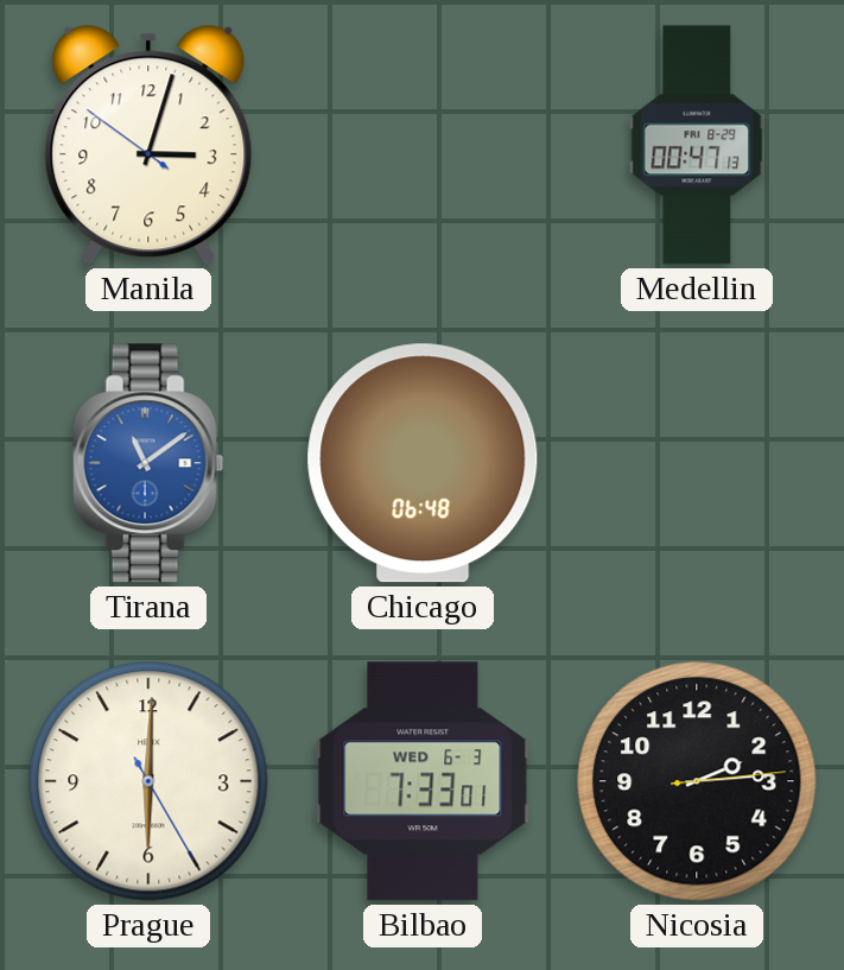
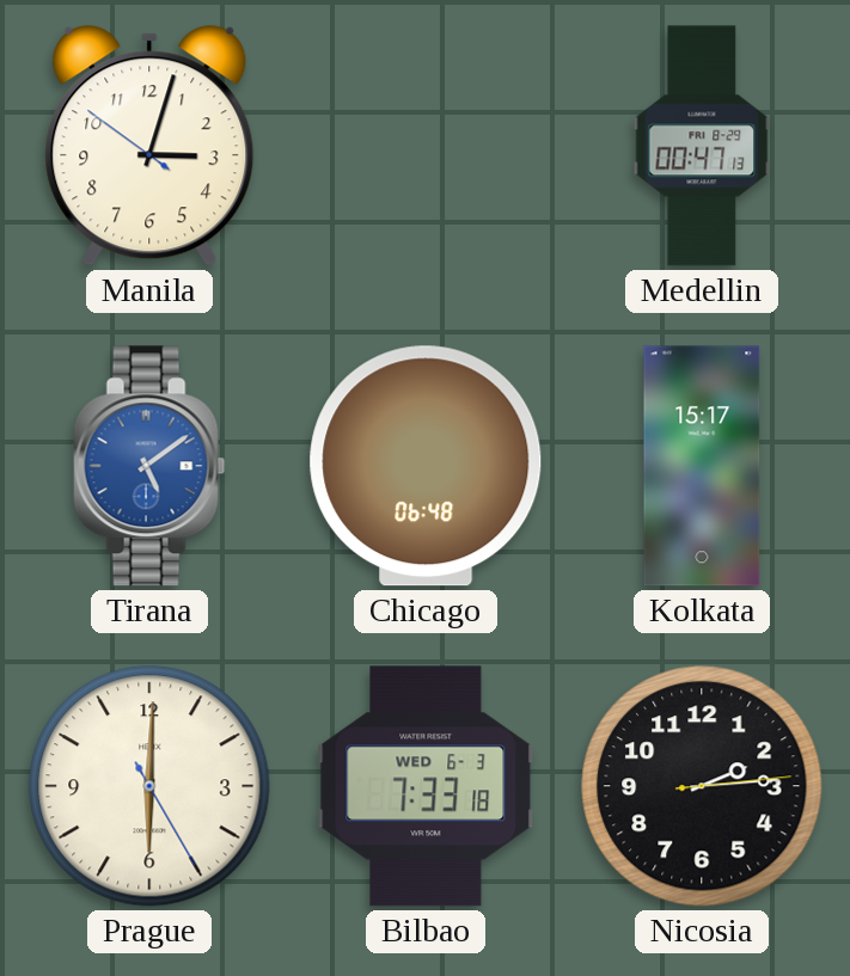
Tirana: 11:09 -> 5:09 (149, 466)
Kolkata: none -> 15:17 (702, 466)
Bilbao: 7:33:01 -> 7:33:18 (426, 786)
